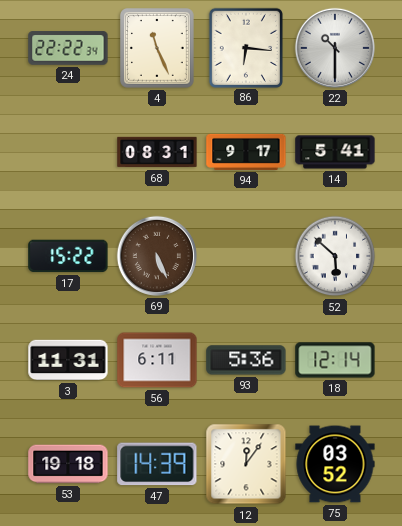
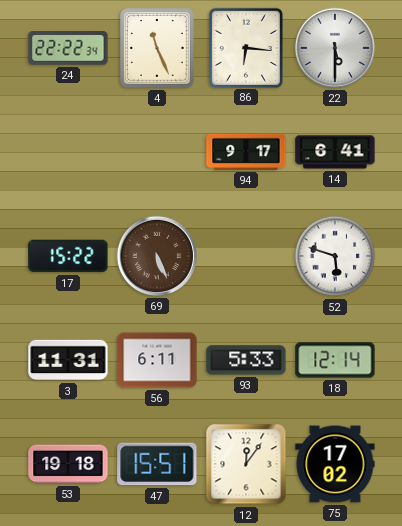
22: 10:30 -> 5:30 (335, 48)
68: 08:31 -> none (157, 152)
14: 5:41 -> 6:41 (335, 152)
52: 5:52 -> 5:48 (335, 256)
93: 5:36 -> 5:33 (246, 360)
47: 14:39 -> 15:51 (157, 464)
75: 03:52 -> 17:02 (335, 464)
